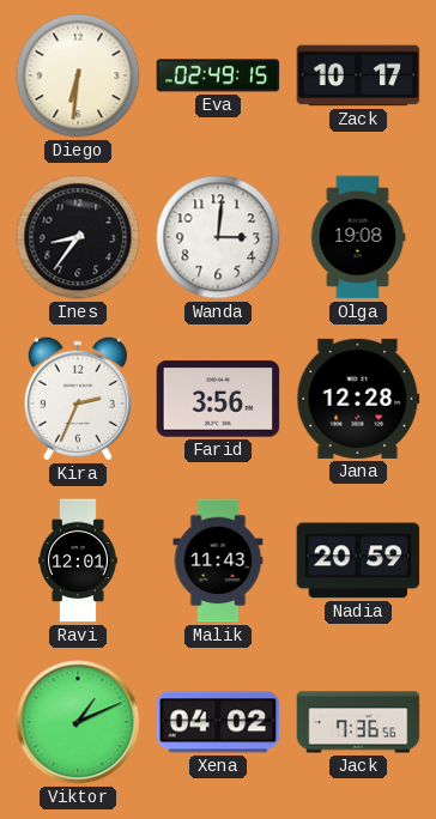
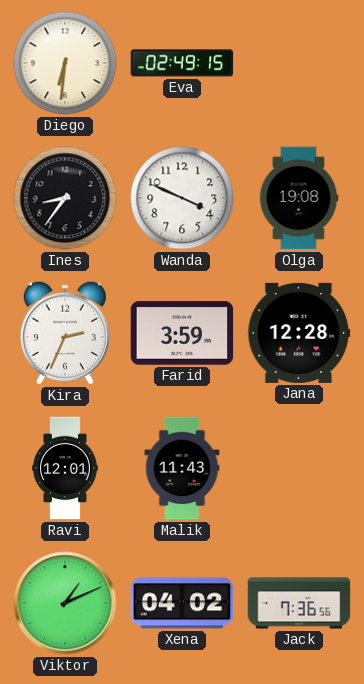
Zack: 10:17 -> none (358, 75)
Wanda: 3:01 -> 3:49 (182, 198)
Farid: 3:56 -> 3:59 (182, 333)
Nadia: 20:59 -> none (358, 560)
